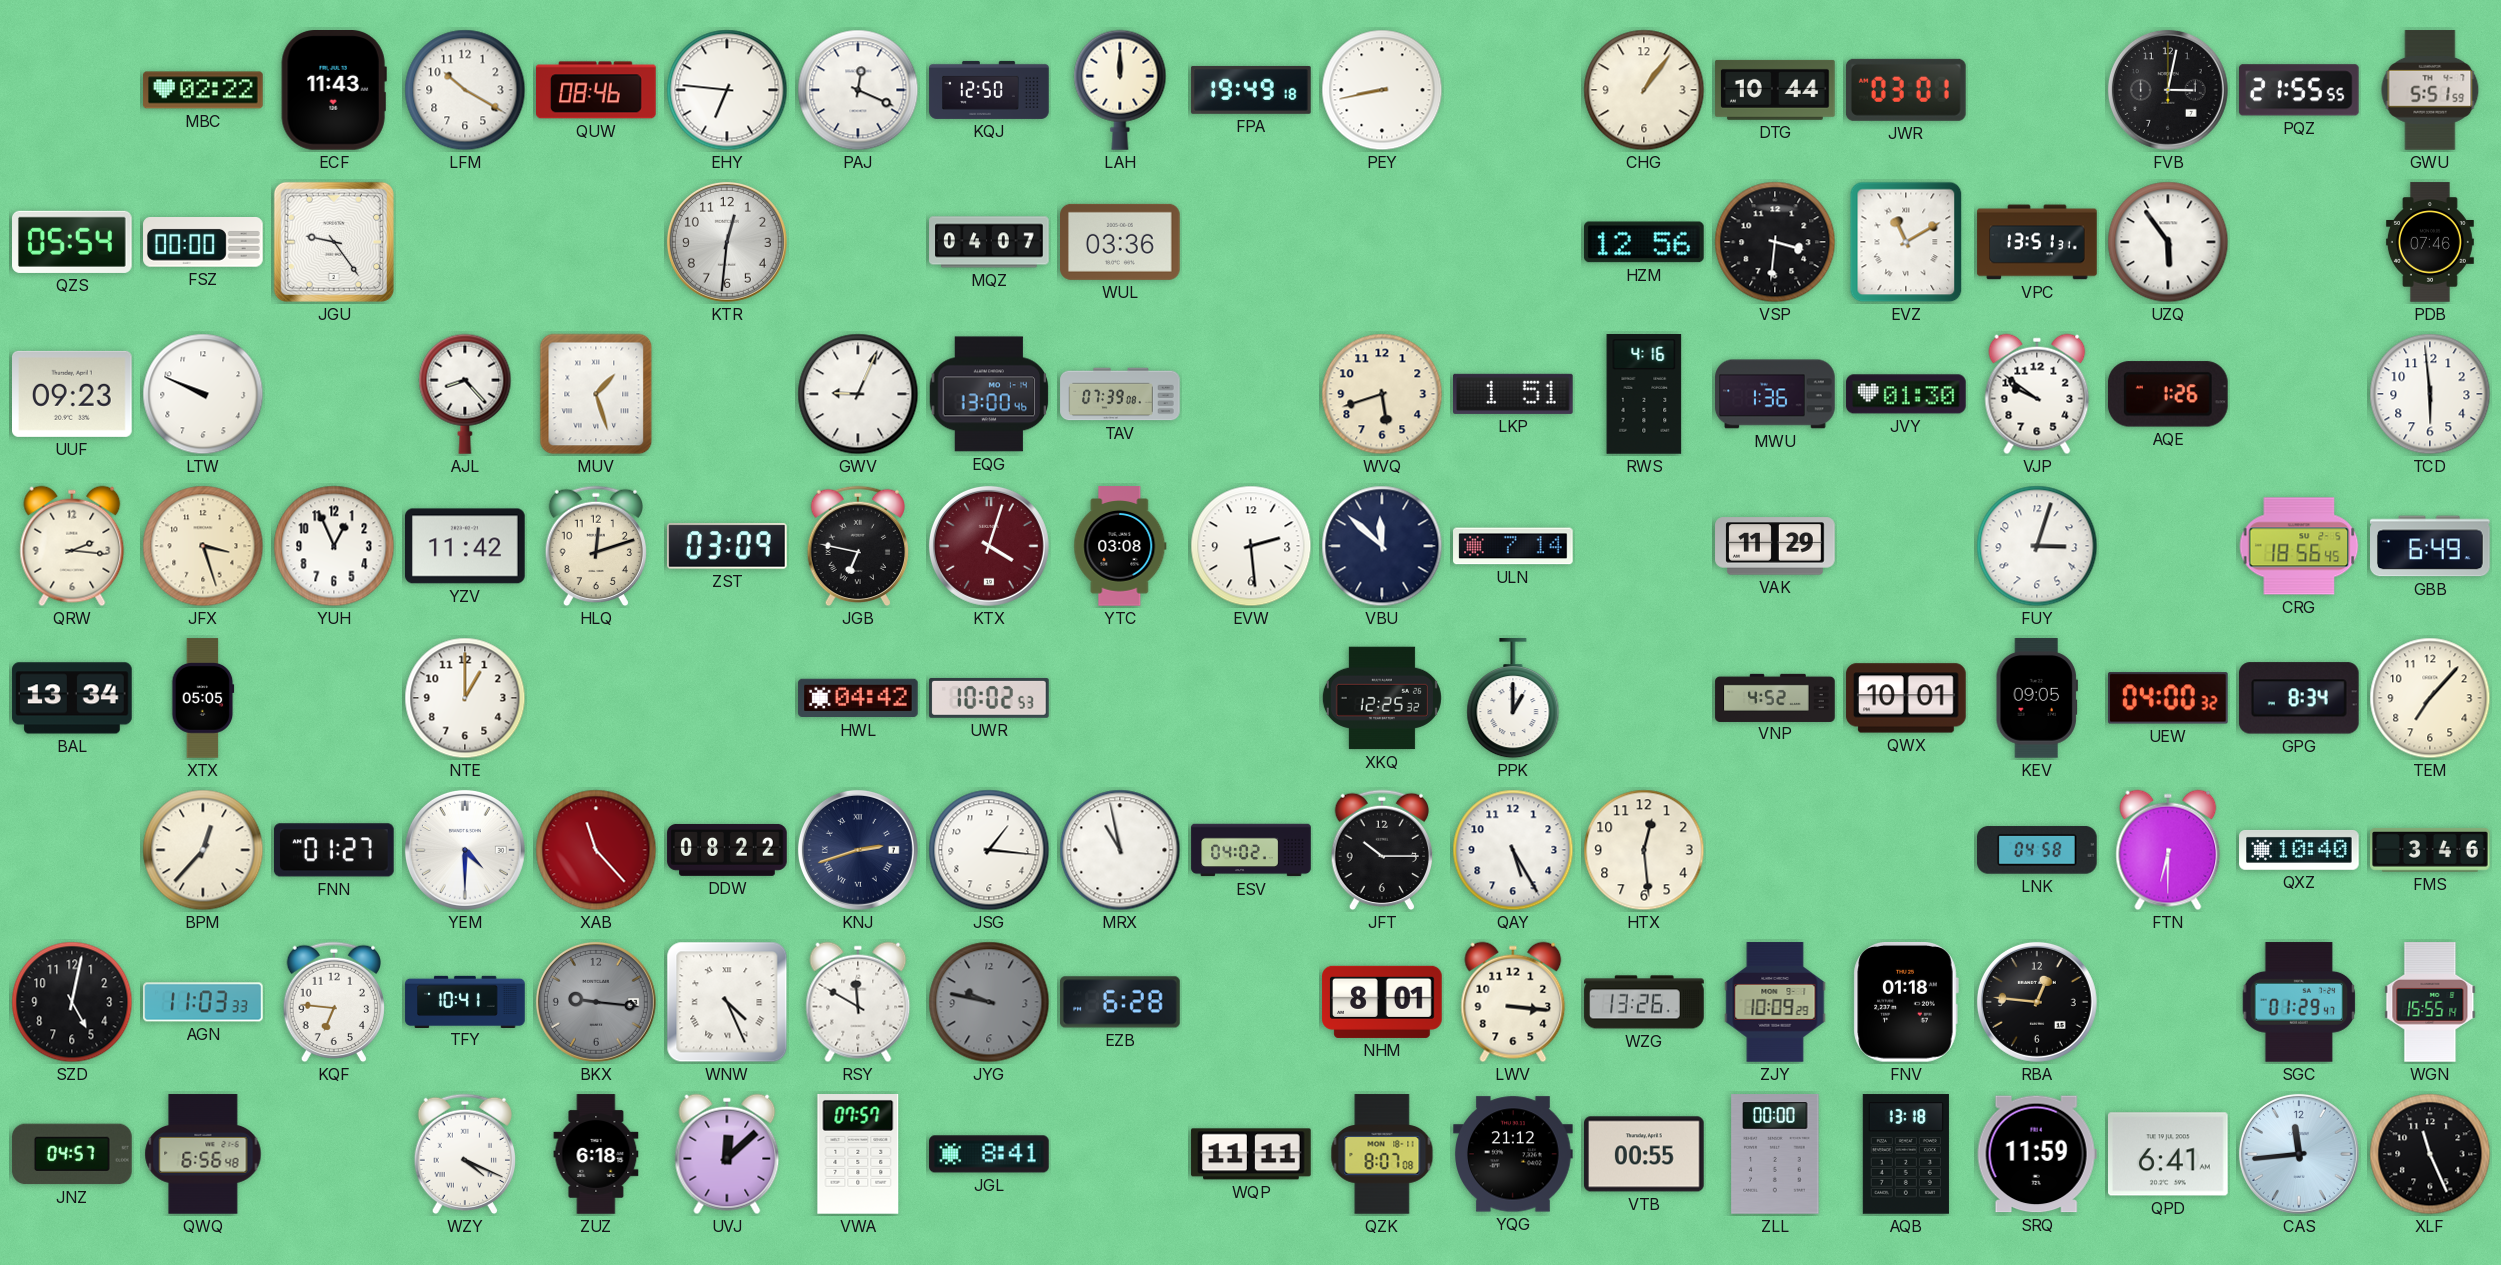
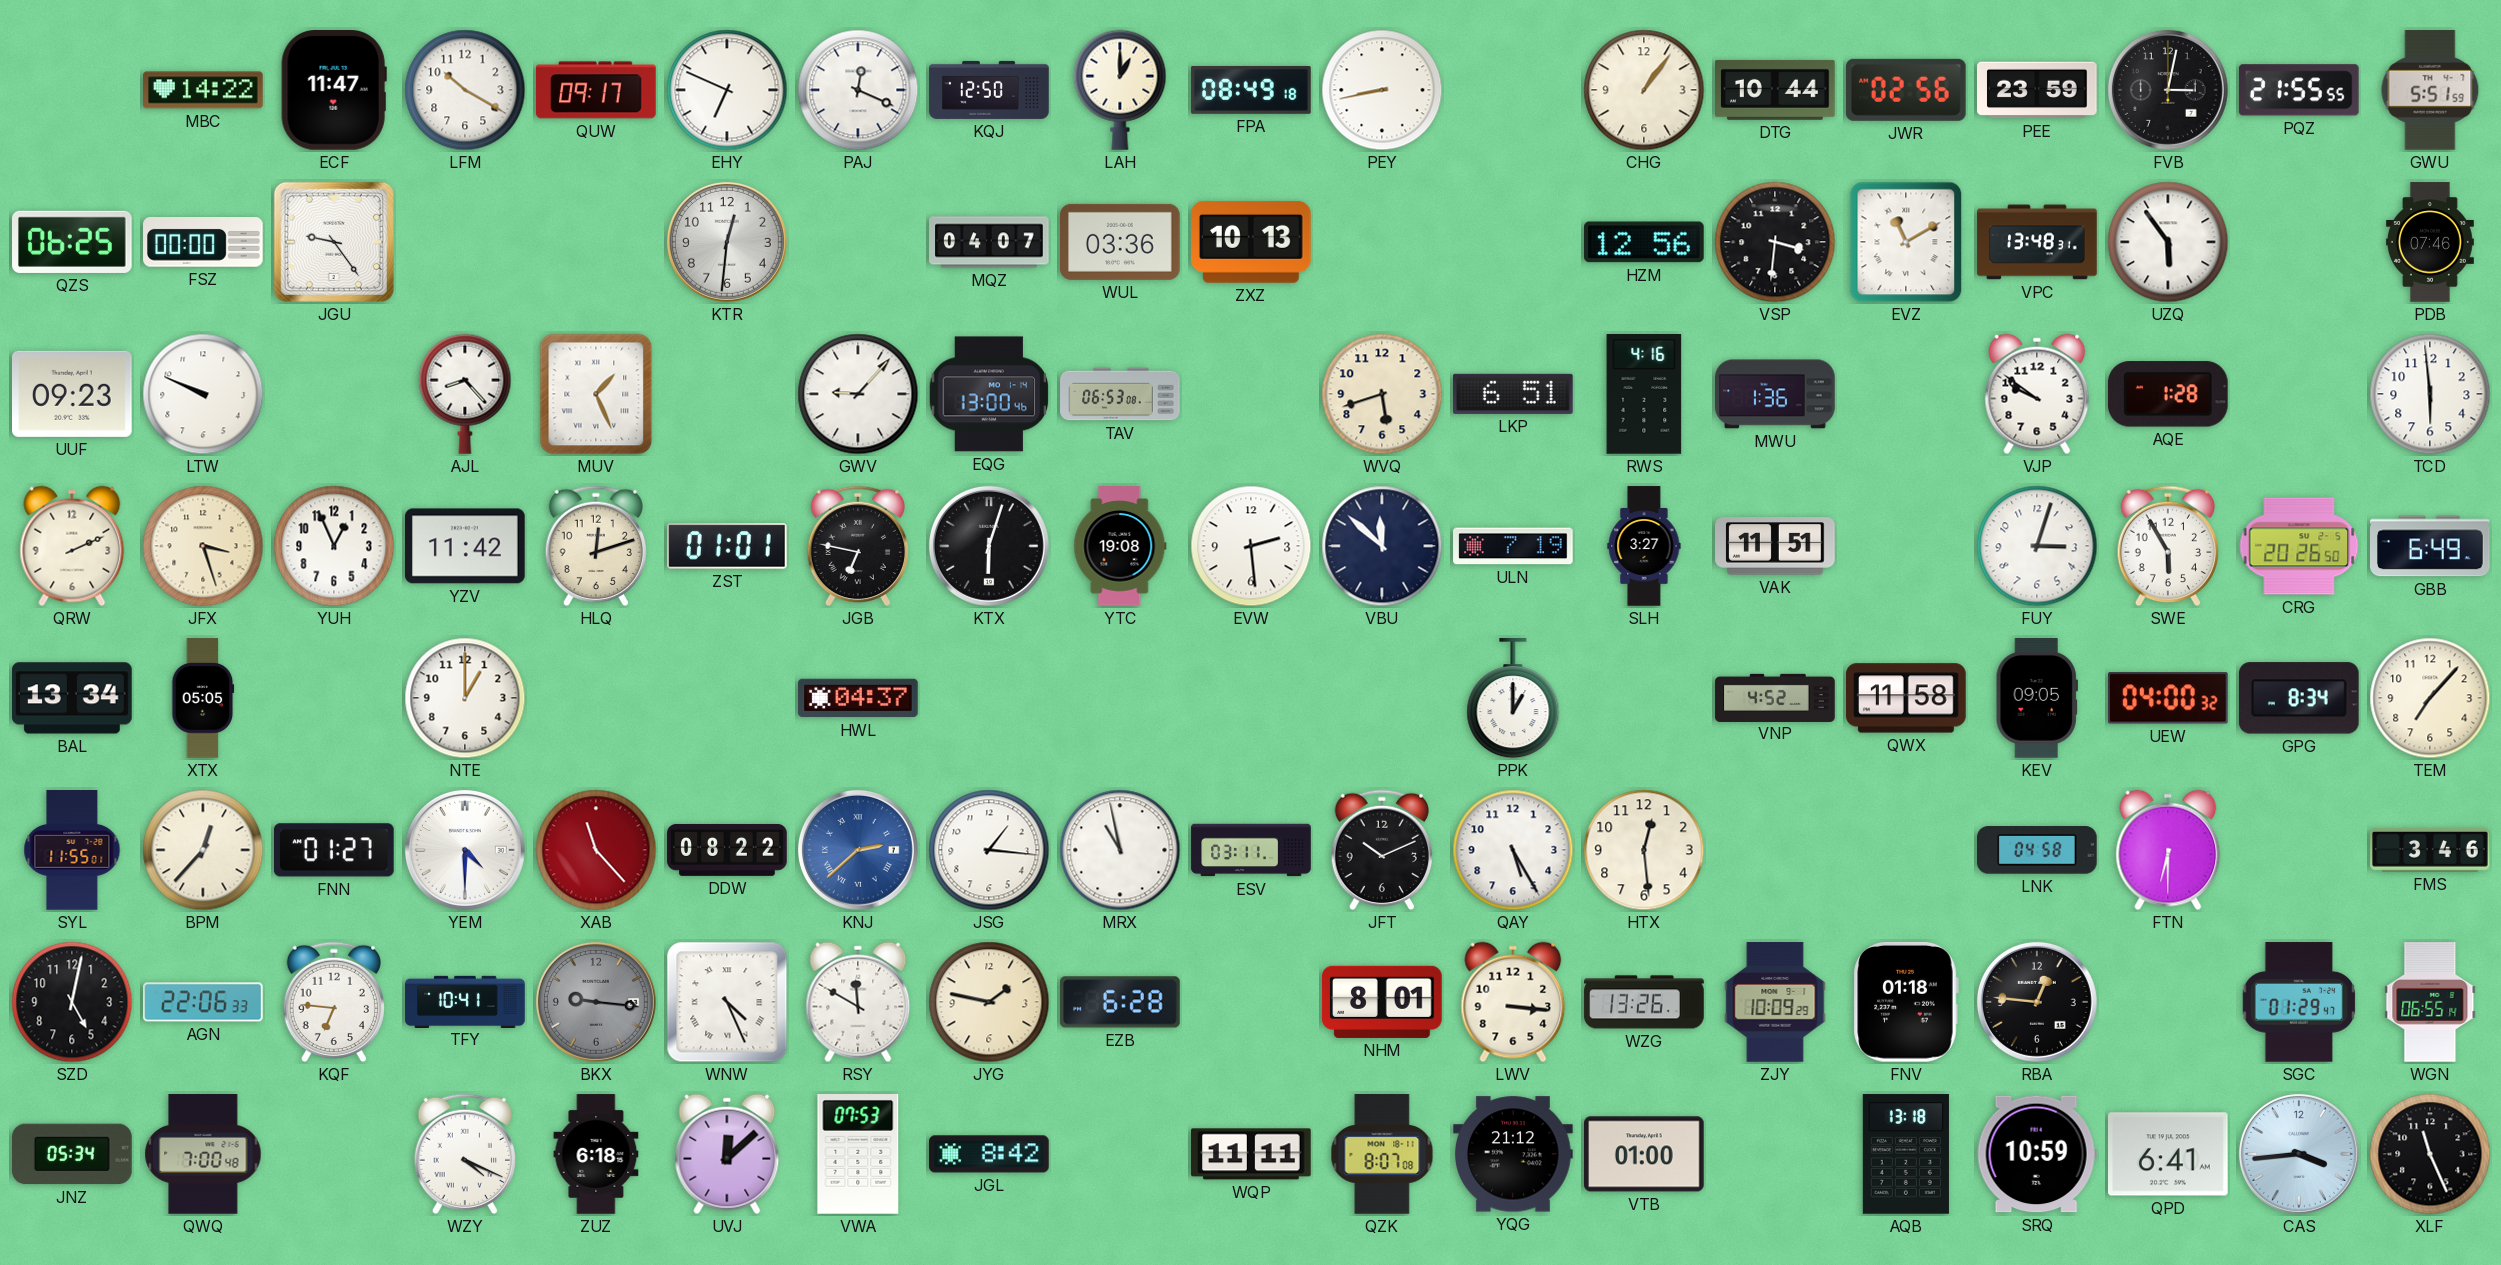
MBC: 02:22 -> 14:22 (203, 90)
ECF: 11:43 -> 11:47 (334, 91)
QUW: 08:46 -> 09:17 (596, 90)
EHY: 6:46 -> 6:49 (727, 90)
LAH: 12:00 -> 1:00 (1120, 90)
FPA: 19:49 -> 08:49 (1251, 90)
JWR: 03:01 -> 02:56 (1906, 90)
PEE: none -> 23:59 (2038, 90)
QZS: 05:54 -> 06:25 (73, 242)
ZXZ: none -> 10:13 (1252, 242)
VPC: 13:51 -> 13:48 (2037, 242)
MUV: 1:27 -> 1:26 (596, 394)
GWV: 9:04 -> 9:07 (858, 394)
TAV: 07:39 -> 06:53 (1120, 394)
LKP: 1:51 -> 6:51 (1513, 394)
JVY: 01:30 -> none (1906, 394)
AQE: 1:26 -> 1:28 (2168, 394)
QRW: 2:16 -> 2:11 (72, 546)
ZST: 03:09 -> 01:01 (728, 546)
KTX: 4:03 -> 6:03 (989, 546)
KTX dial: burgundy -> black (989, 546)
YTC: 03:08 -> 19:08 (1120, 546)
ULN: 7:14 -> 7:19 (1513, 546)
SLH: none -> 3:27 (1644, 546)
VAK: 11:29 -> 11:51 (1775, 546)
SWE: none -> 5:55 (2167, 546)
CRG: 18:56 -> 20:26 (2299, 546)
HWL: 04:42 -> 04:37 (858, 698)
UWR: 10:02 -> none (989, 698)
XKQ: 12:25 -> none (1382, 698)
QWX: 10:01 -> 11:58 (1906, 698)
SYL: none -> 11:55 (72, 850)
KNJ: 2:42 -> 2:38 (858, 850)
KNJ dial: navy -> blue (858, 850)
ESV: 04:02 -> 03:11 (1251, 850)
JFT: 10:15 -> 10:11 (1381, 850)
QXZ: 10:40 -> none (2299, 850)
AGN: 11:03 -> 22:06 (203, 1002)
JYG: 9:47 -> 1:47 (989, 1002)
JYG dial: grey -> cream (989, 1002)
WGN: 15:55 -> 06:55 (2430, 1002)
JNZ: 04:57 -> 05:34 (72, 1154)
QWQ: 6:56 -> 7:00 (203, 1154)
VWA: 07:57 -> 07:53 (858, 1155)
JGL: 8:41 -> 8:42 (989, 1154)
VTB: 00:55 -> 01:00 (1645, 1154)
ZLL: 00:00 -> none (1775, 1154)
SRQ: 11:59 -> 10:59 (2037, 1154)
CAS: 11:44 -> 3:44 (2299, 1154)
